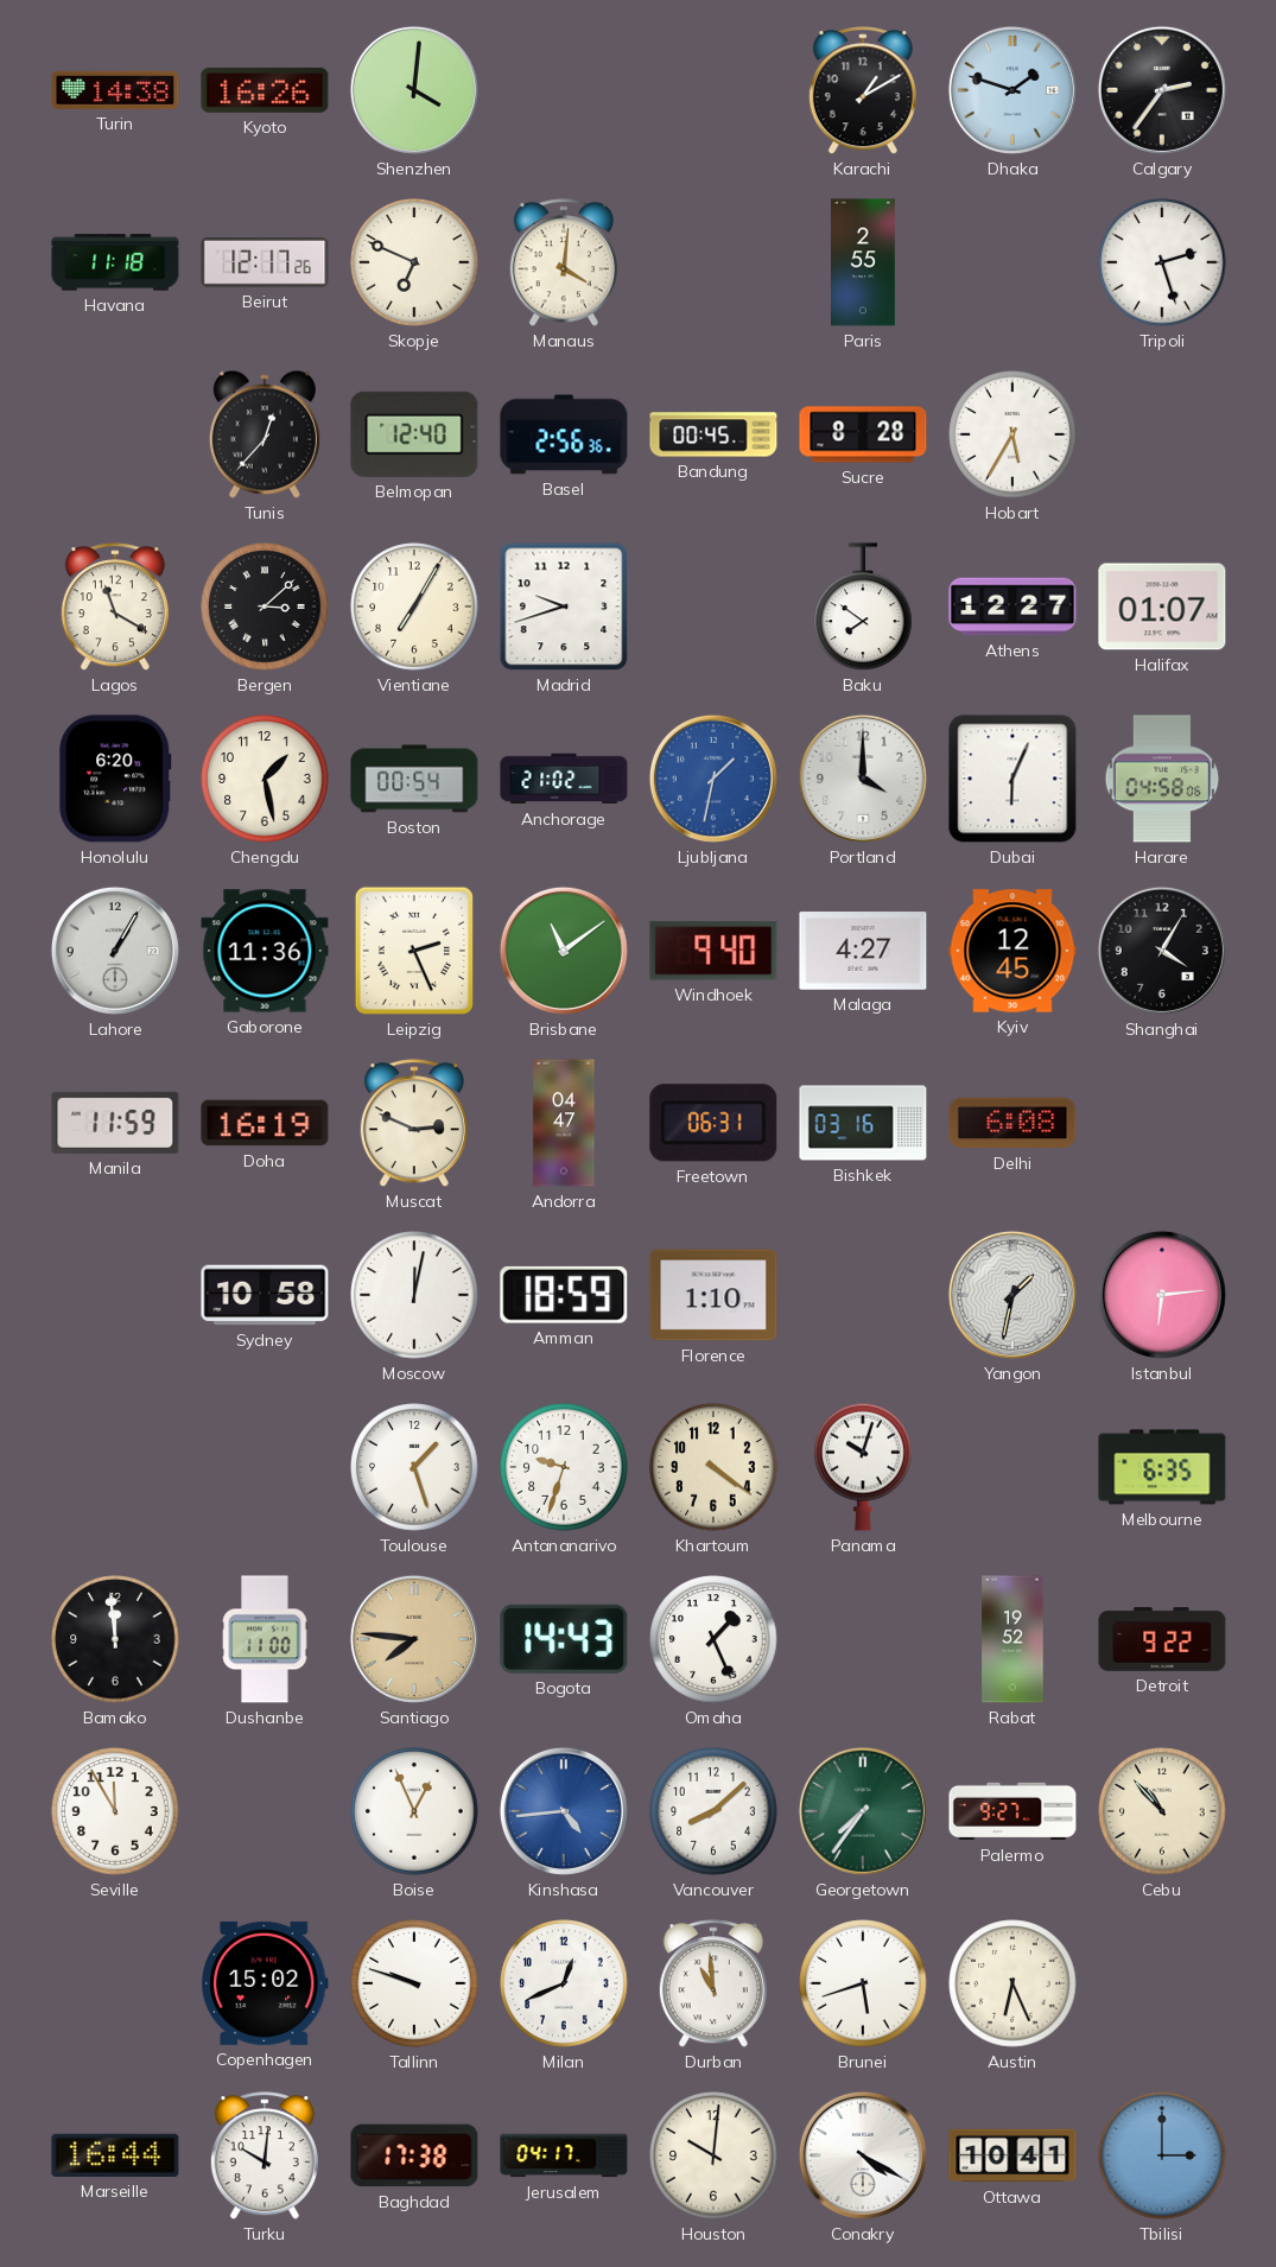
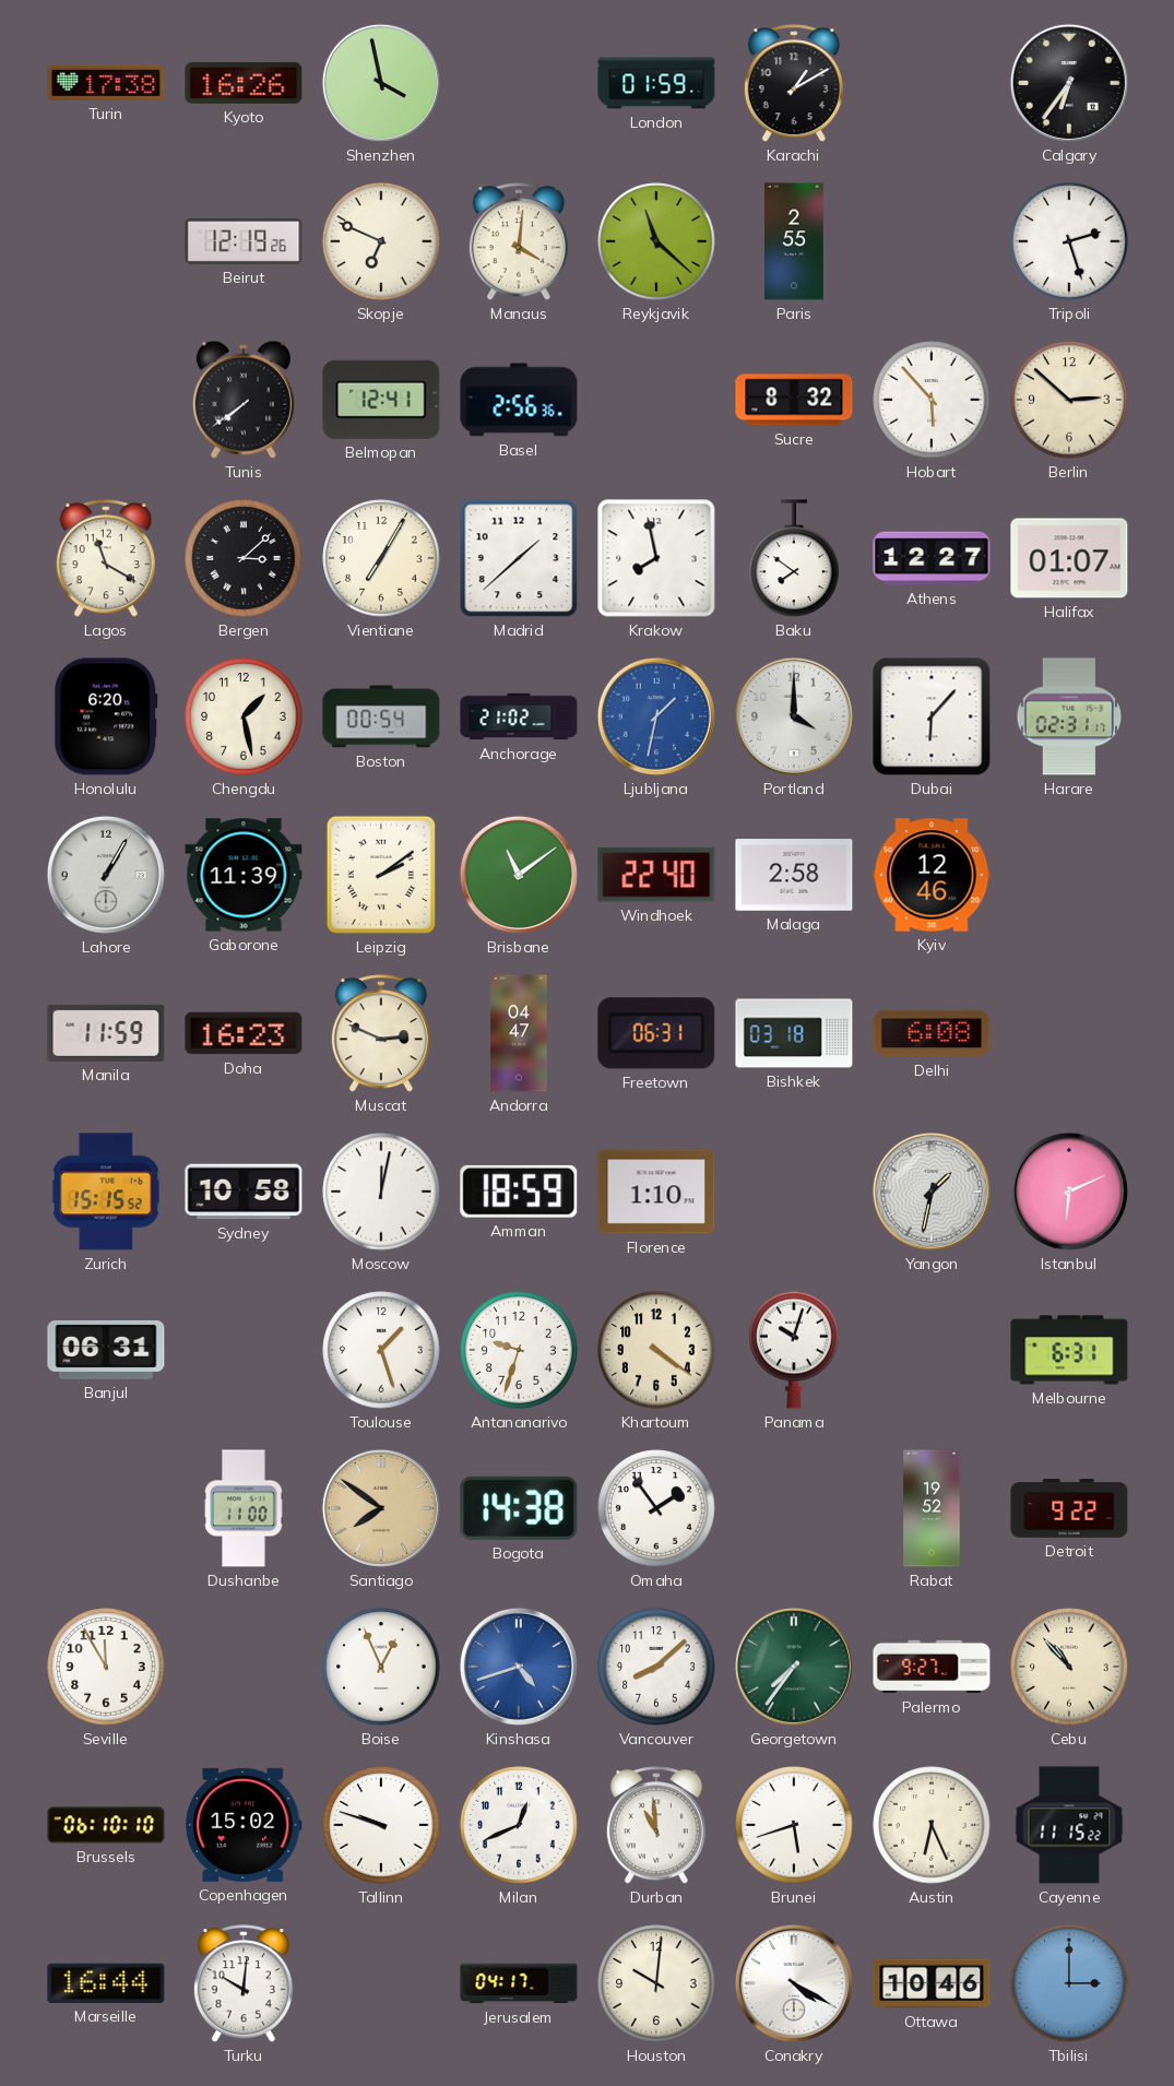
Turin: 14:38 -> 17:38 (106, 83)
Shenzhen: 4:01 -> 3:58 (381, 83)
London: none -> 01:59 (656, 83)
Dhaka: 1:48 -> none (1012, 90)
Calgary: 2:36 -> 6:36 (1069, 83)
Havana: 11:18 -> none (115, 262)
Beirut: 12:17 -> 12:19 (244, 242)
Reykjavik: none -> 11:22 (656, 241)
Tunis: 12:37 -> 7:39 (244, 400)
Belmopan: 12:40 -> 12:41 (381, 400)
Bandung: 00:45 -> none (713, 434)
Sucre: 8:28 -> 8:32 (794, 400)
Hobart: 5:35 -> 5:53 (932, 400)
Berlin: none -> 2:52 (1069, 400)
Madrid: 9:42 -> 1:38 (519, 558)
Krakow: none -> 7:58 (656, 558)
Dubai: 6:04 -> 6:07 (932, 716)
Harare: 04:58 -> 02:31 (1069, 716)
Gaborone: 11:36 -> 11:39 (244, 875)
Leipzig: 2:26 -> 2:09 (381, 875)
Windhoek: 9:40 -> 22:40 (656, 875)
Malaga: 4:27 -> 2:58 (794, 875)
Kyiv: 12:45 -> 12:46 (932, 875)
Shanghai: 4:05 -> none (1162, 951)
Doha: 16:19 -> 16:23 (244, 1033)
Bishkek: 03:16 -> 03:18 (794, 1033)
Zurich: none -> 15:15 (106, 1192)
Istanbul: 6:14 -> 6:11 (1069, 1192)
Banjul: none -> 06:31 (106, 1350)
Melbourne: 6:35 -> 6:31 (1069, 1350)
Bamako: 11:59 -> none (115, 1639)
Santiago: 7:46 -> 7:51 (381, 1508)
Bogota: 14:43 -> 14:38 (519, 1508)
Omaha: 1:26 -> 1:54 (656, 1508)
Kinshasa: 4:44 -> 4:42 (519, 1667)
Brussels: none -> 06:10 (106, 1825)
Cayenne: none -> 11:15 (1069, 1825)
Baghdad: 17:38 -> none (414, 2155)
Ottawa: 10:41 -> 10:46 (932, 1983)
